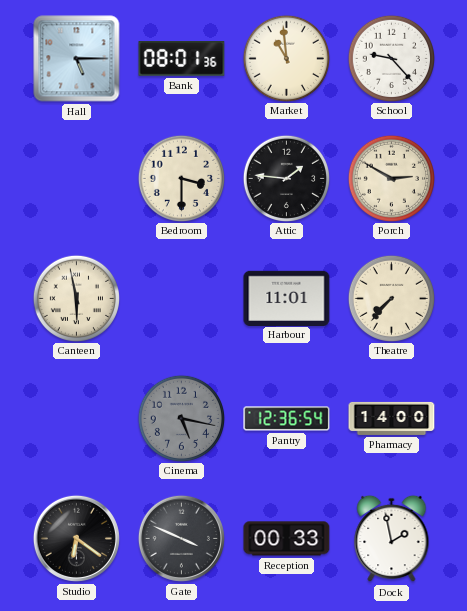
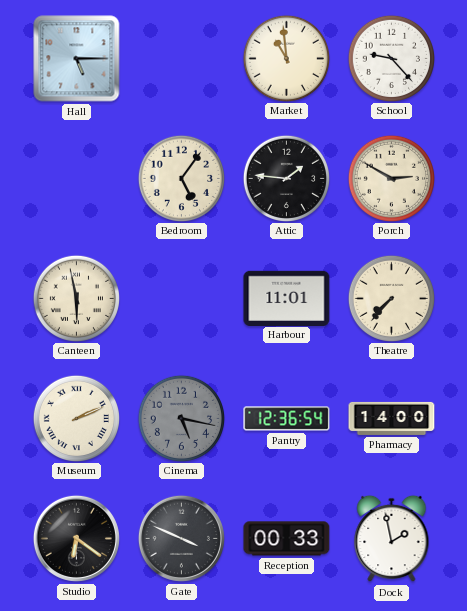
Bank: 08:01 -> none (182, 59)
Bedroom: 3:30 -> 5:06 (181, 178)
Museum: none -> 2:11 (76, 418)
